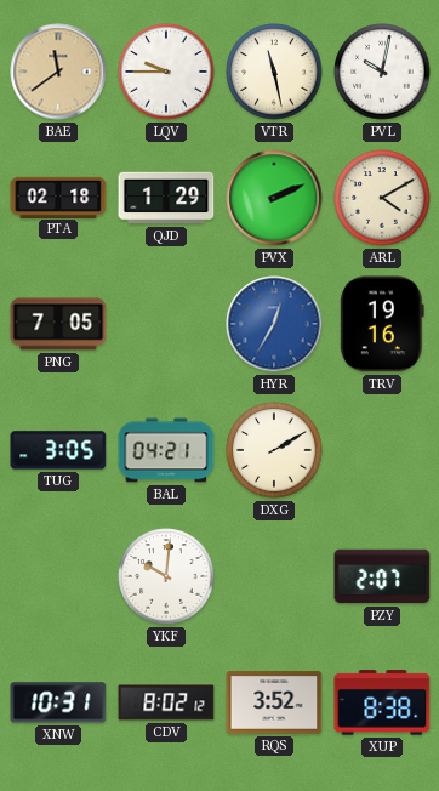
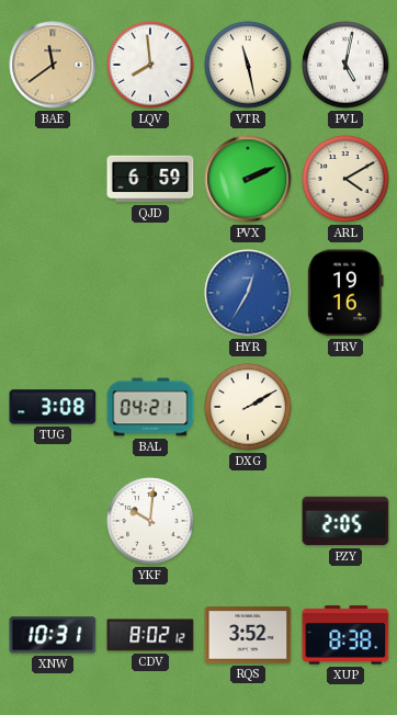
LQV: 9:45 -> 7:59 (150, 65)
PVL: 10:02 -> 5:02 (345, 65)
PTA: 02:18 -> none (58, 197)
QJD: 1:29 -> 6:59 (150, 179)
PNG: 7:05 -> none (58, 324)
TUG: 3:05 -> 3:08 (53, 407)
PZY: 2:07 -> 2:05 (345, 521)
